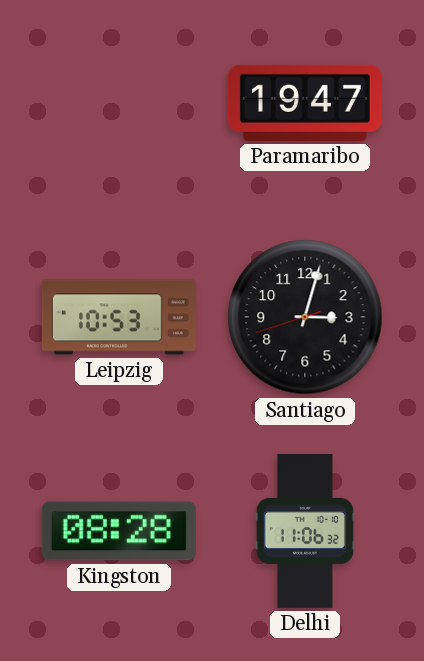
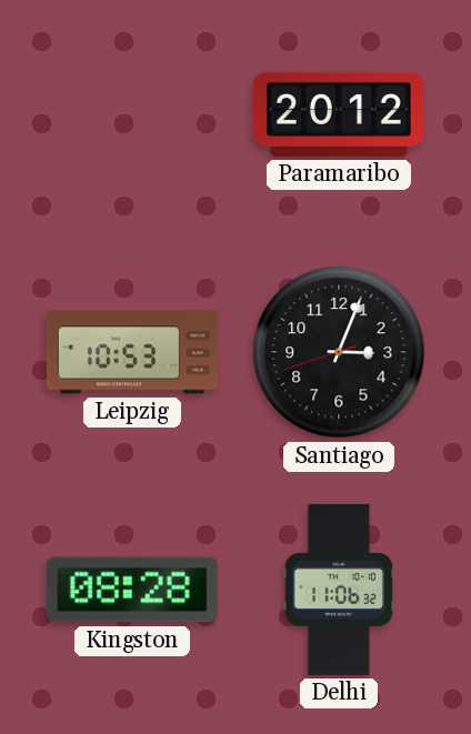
Paramaribo: 19:47 -> 20:12 (339, 114)
Santiago: 3:02 -> 3:03 (339, 352)
